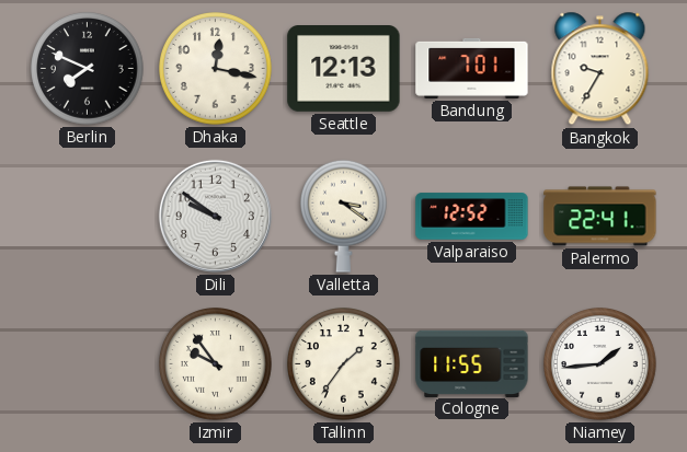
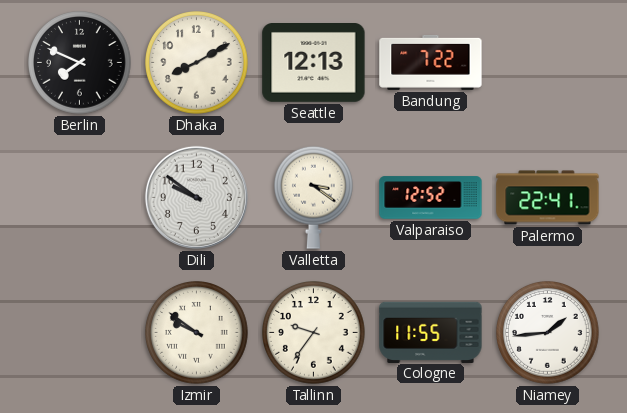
Dhaka: 12:17 -> 8:10 (197, 63)
Bandung: 7:01 -> 7:22 (431, 62)
Bangkok: 9:35 -> none (600, 69)
Izmir: 9:54 -> 9:51 (197, 333)
Tallinn: 1:36 -> 9:36 (314, 333)
